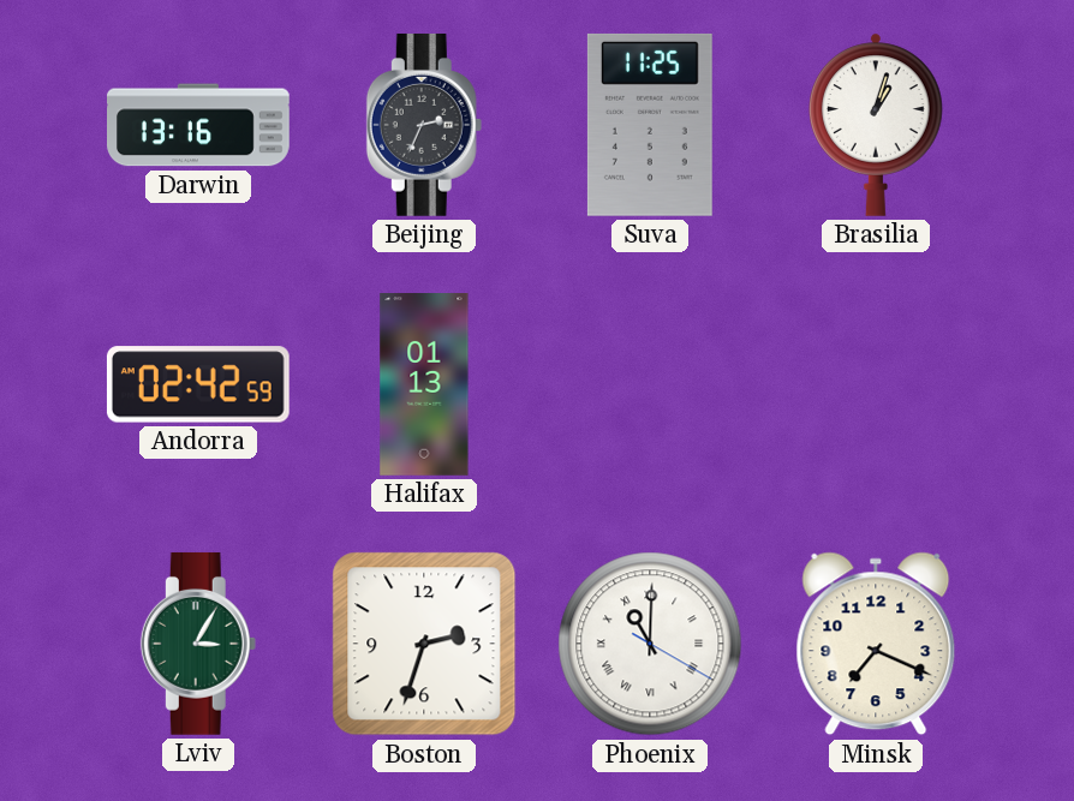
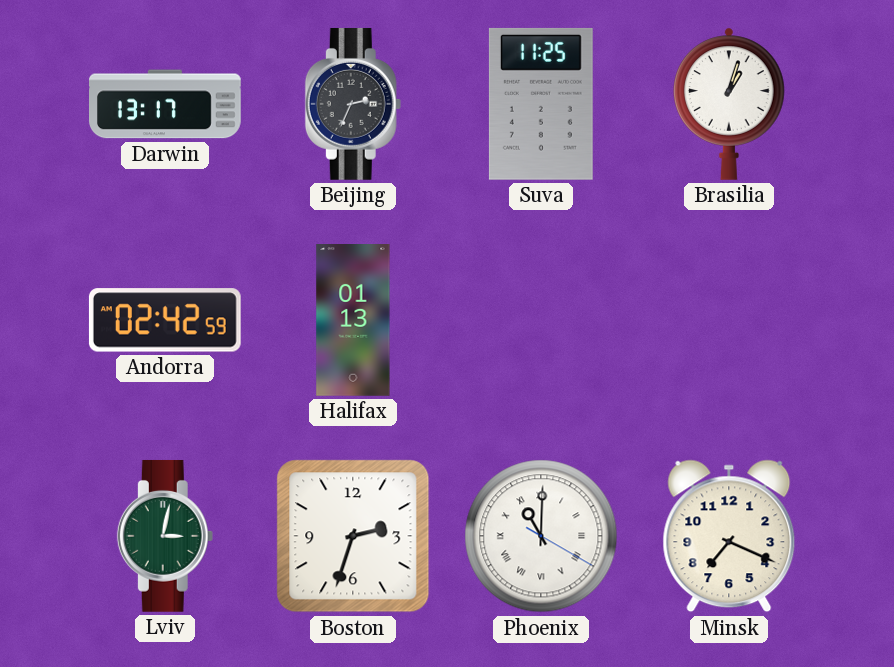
Darwin: 13:16 -> 13:17 (166, 104)
Lviv: 3:05 -> 3:02 (165, 536)
